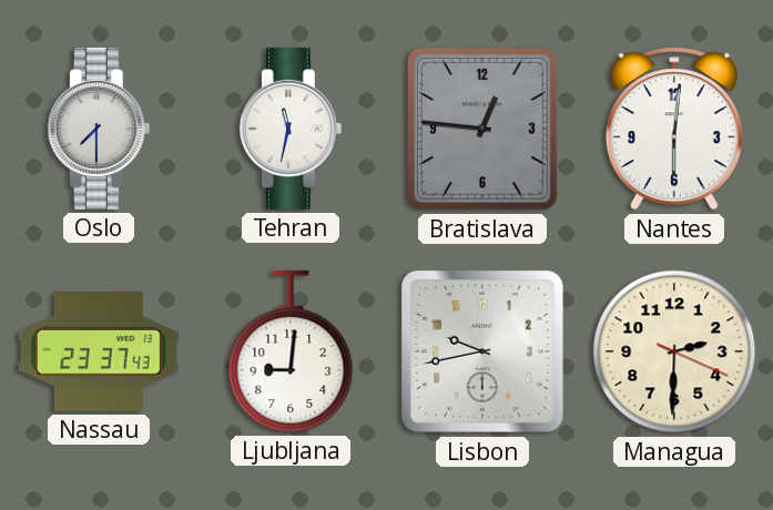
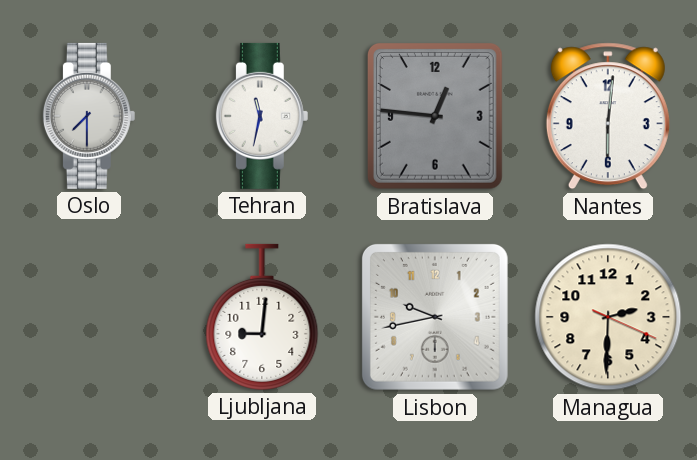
Nassau: 23:37 -> none (99, 351)
